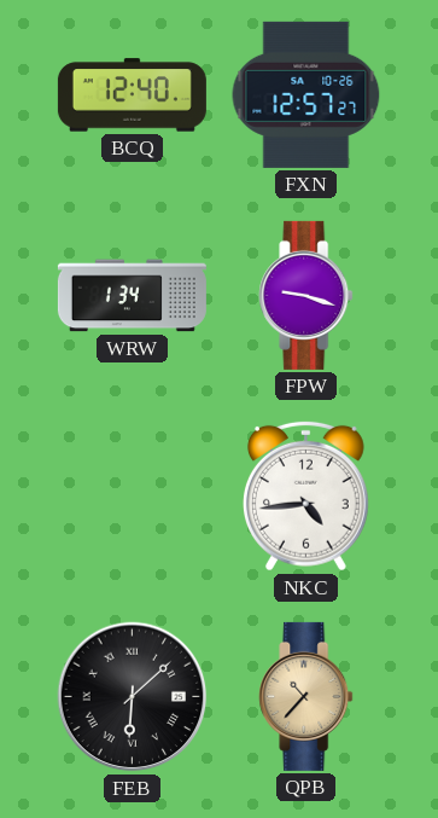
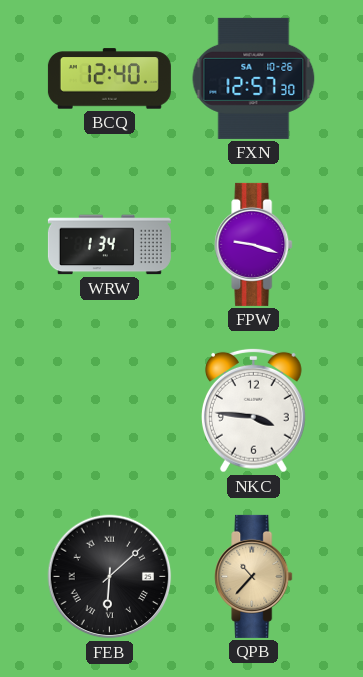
FXN: 12:57:27 -> 12:57:30 (254, 78)
NKC: 4:44 -> 3:46 (253, 410)
